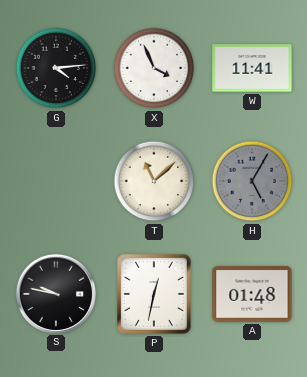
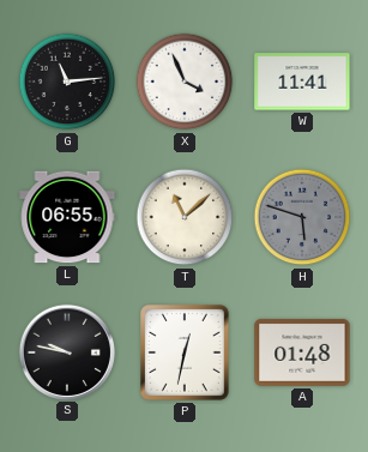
G: 4:14 -> 11:14 (67, 82)
L: none -> 06:55 (67, 217)
H: 5:05 -> 5:48 (302, 217)
